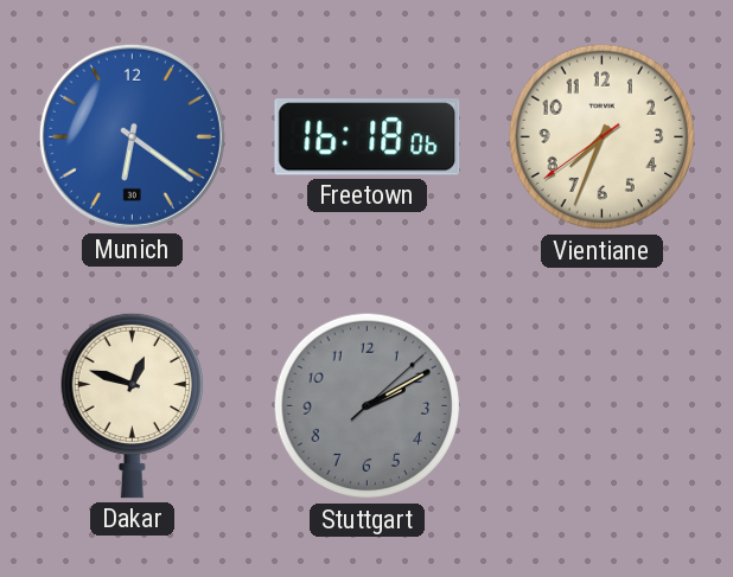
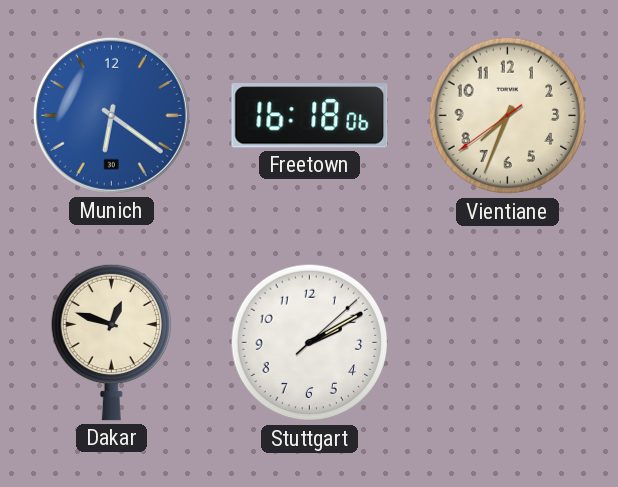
Stuttgart dial: grey -> white (310, 343)
